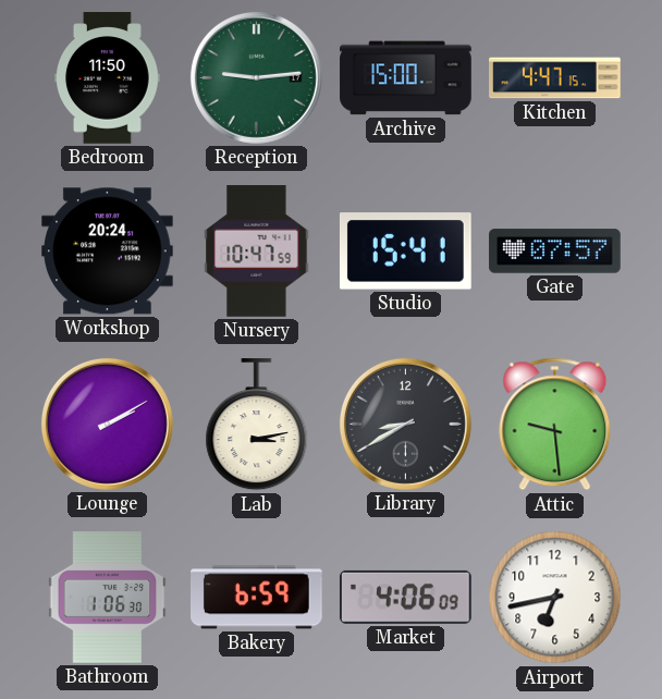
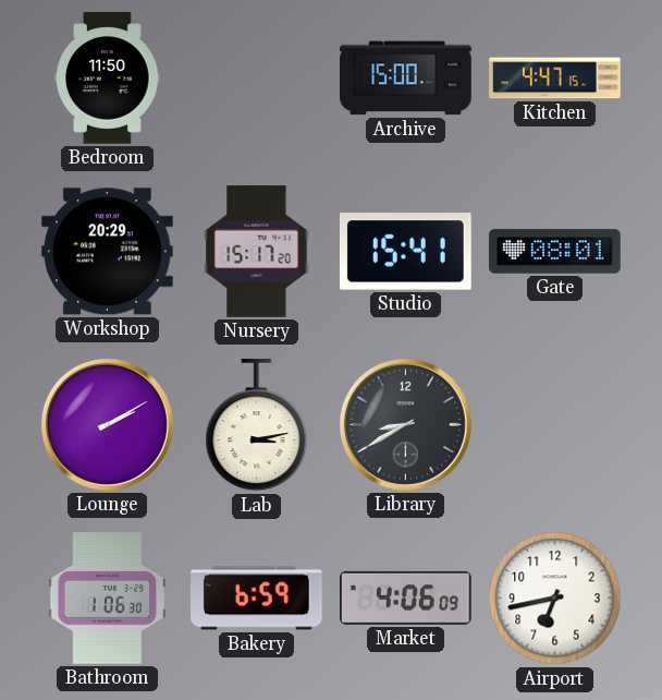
Reception: 9:14 -> none (256, 77)
Workshop: 20:24 -> 20:29 (108, 252)
Nursery: 10:47 -> 15:17 (257, 252)
Gate: 07:57 -> 08:01 (555, 252)
Attic: 9:29 -> none (555, 425)
